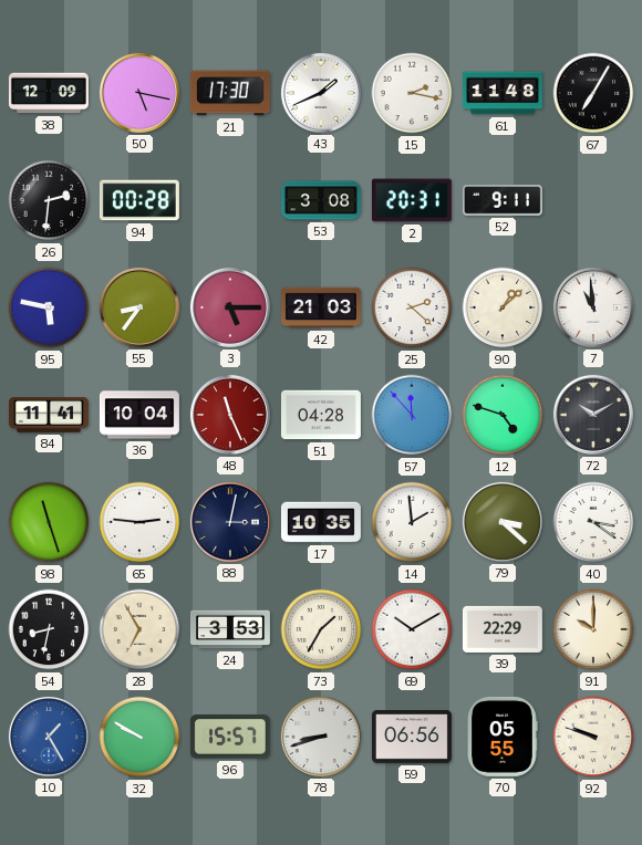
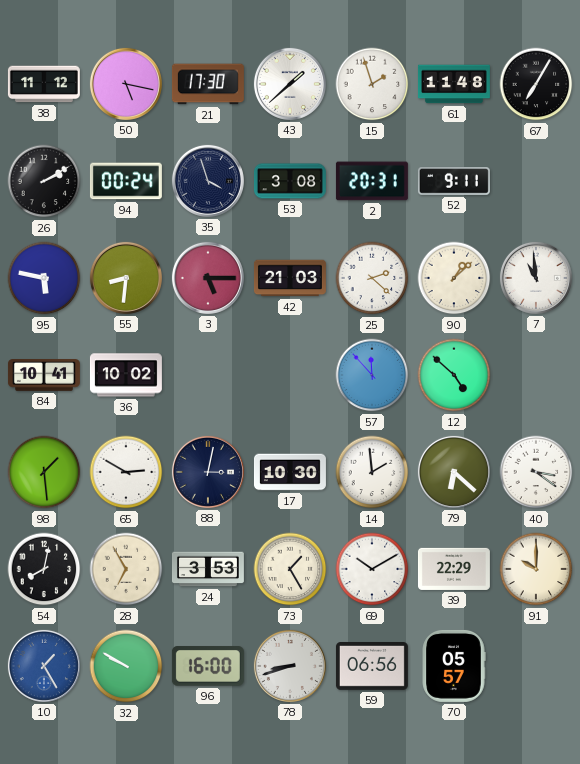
38: 12:09 -> 11:12 (44, 84)
43: 1:41 -> 1:38 (290, 84)
15: 2:17 -> 1:57 (372, 84)
26: 2:31 -> 2:10 (44, 181)
94: 00:28 -> 00:24 (126, 181)
35: none -> 3:57 (208, 181)
55: 8:36 -> 8:31 (126, 278)
84: 11:41 -> 10:41 (44, 376)
36: 10:04 -> 10:02 (126, 375)
48: 11:26 -> none (230, 415)
51: 04:28 -> none (321, 415)
12: 4:48 -> 4:52 (454, 375)
72: 10:10 -> none (593, 415)
98: 11:27 -> 1:29 (44, 472)
65: 2:46 -> 2:50 (126, 472)
17: 10:35 -> 10:30 (290, 472)
79: 3:22 -> 6:22 (454, 472)
54: 8:32 -> 8:02 (44, 569)
73: 1:35 -> 1:25 (290, 569)
96: 15:57 -> 16:00 (208, 666)
70: 05:55 -> 05:57 (454, 666)
92: 9:48 -> none (593, 737)
